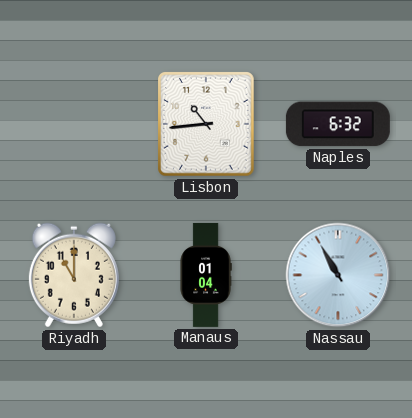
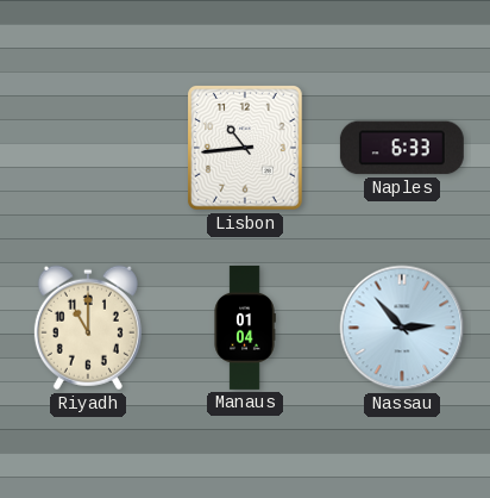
Naples: 6:32 -> 6:33 (402, 148)
Nassau: 10:55 -> 2:53 (402, 328)
